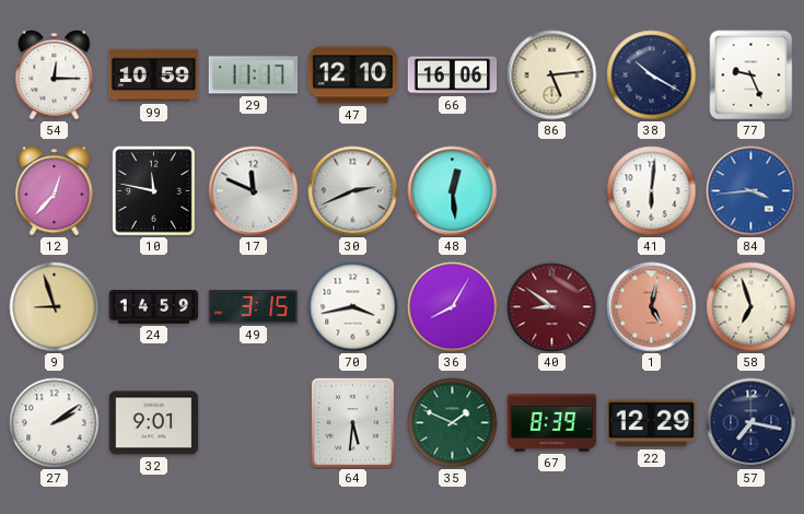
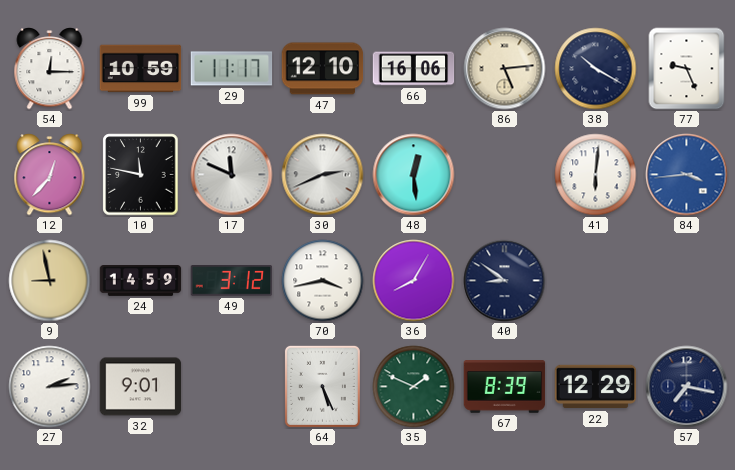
9: 8:57 -> 8:58 (50, 281)
49: 3:15 -> 3:12 (232, 281)
40 dial: burgundy -> navy (505, 281)
1: 5:02 -> none (652, 307)
58: 6:57 -> none (751, 307)
27: 2:09 -> 2:14 (50, 387)
64: 5:31 -> 5:26 (322, 386)
